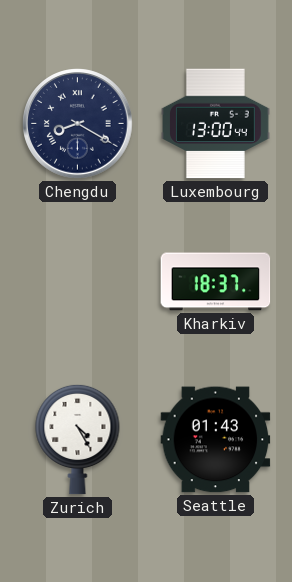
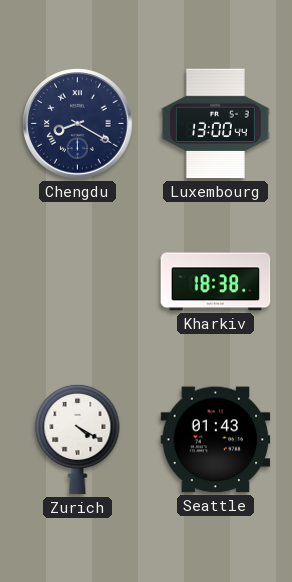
Kharkiv: 18:37 -> 18:38 (216, 282)
Zurich: 4:25 -> 4:20 (78, 439)
